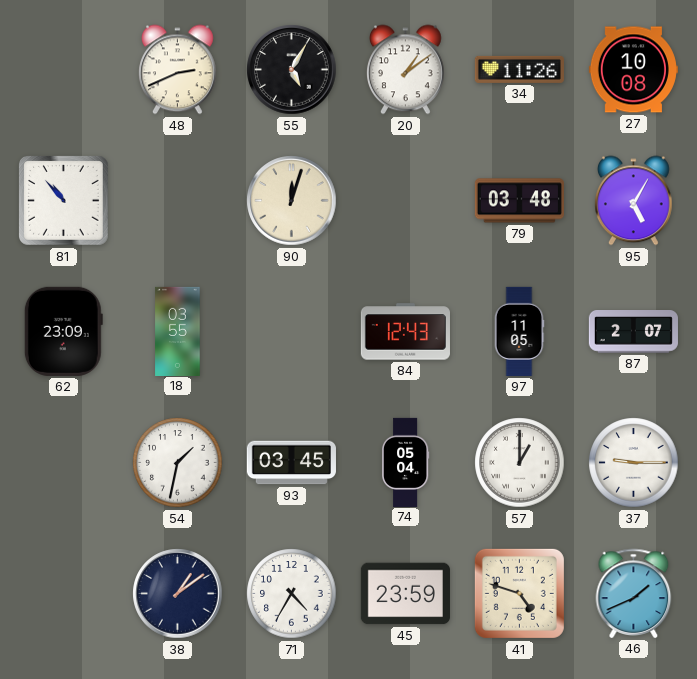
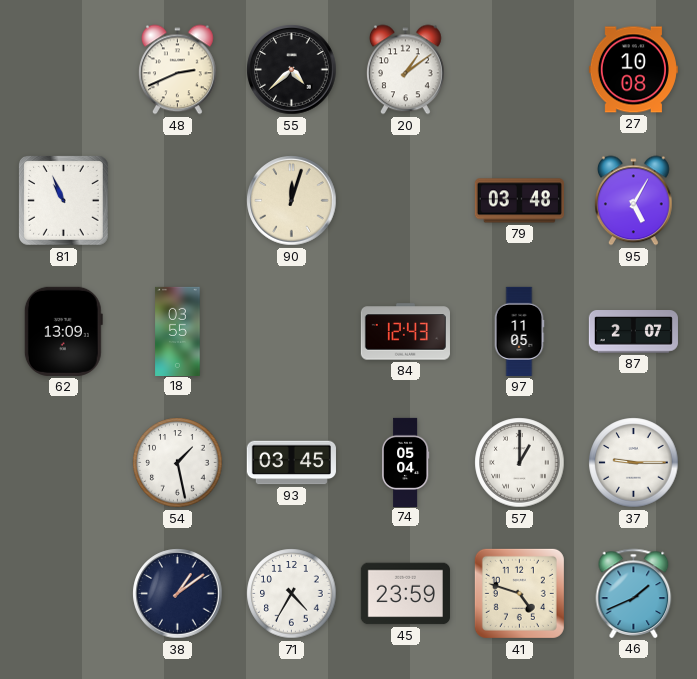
55: 5:05 -> 4:38 (292, 70)
34: 11:26 -> none (519, 69)
81: 10:53 -> 10:56 (64, 201)
62: 23:09 -> 13:09 (63, 331)
54: 1:32 -> 1:28 (178, 463)
